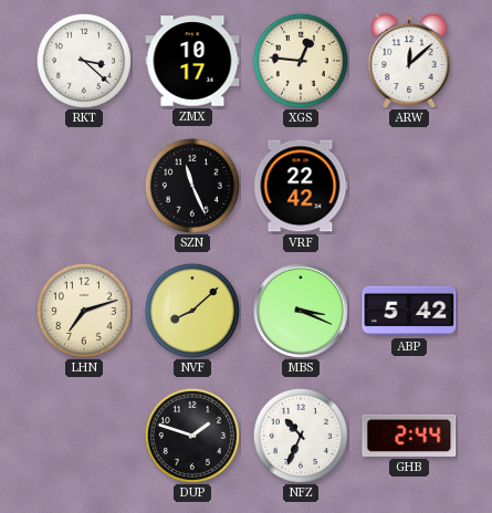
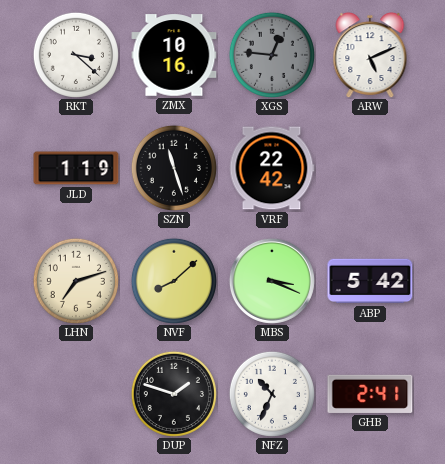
ZMX: 10:17 -> 10:16 (174, 55)
XGS dial: cream -> grey (272, 55)
ARW: 12:08 -> 5:11 (370, 56)
JLD: none -> 1:19 (76, 168)
SZN: 11:26 -> 11:27 (174, 168)
GHB: 2:44 -> 2:41 (370, 394)
